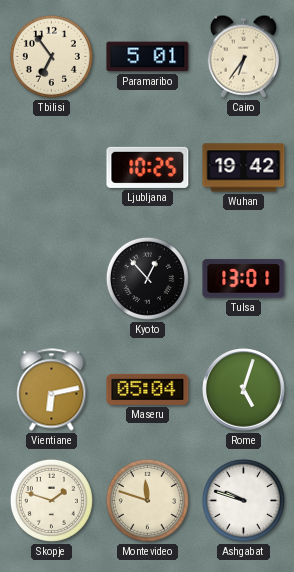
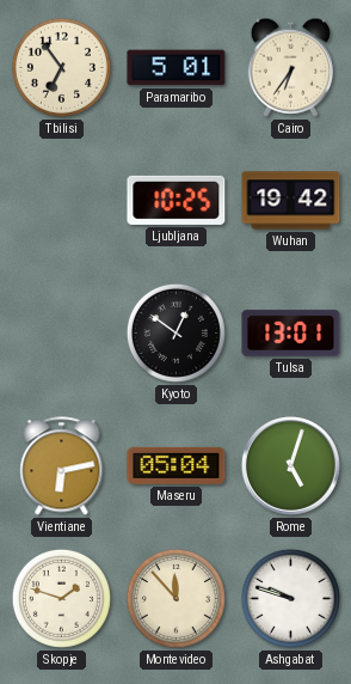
Kyoto: 12:53 -> 12:51 (176, 332)
Montevideo: 11:48 -> 11:53 (176, 598)
